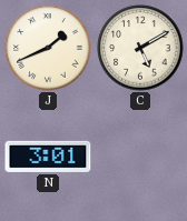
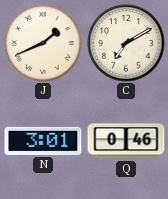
C: 5:10 -> 7:10 (126, 43)
Q: none -> 0:46 (126, 141)
